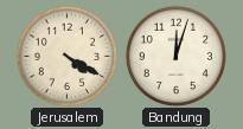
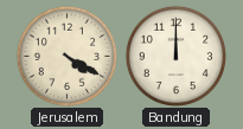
Bandung: 12:03 -> 12:00 (175, 56)
